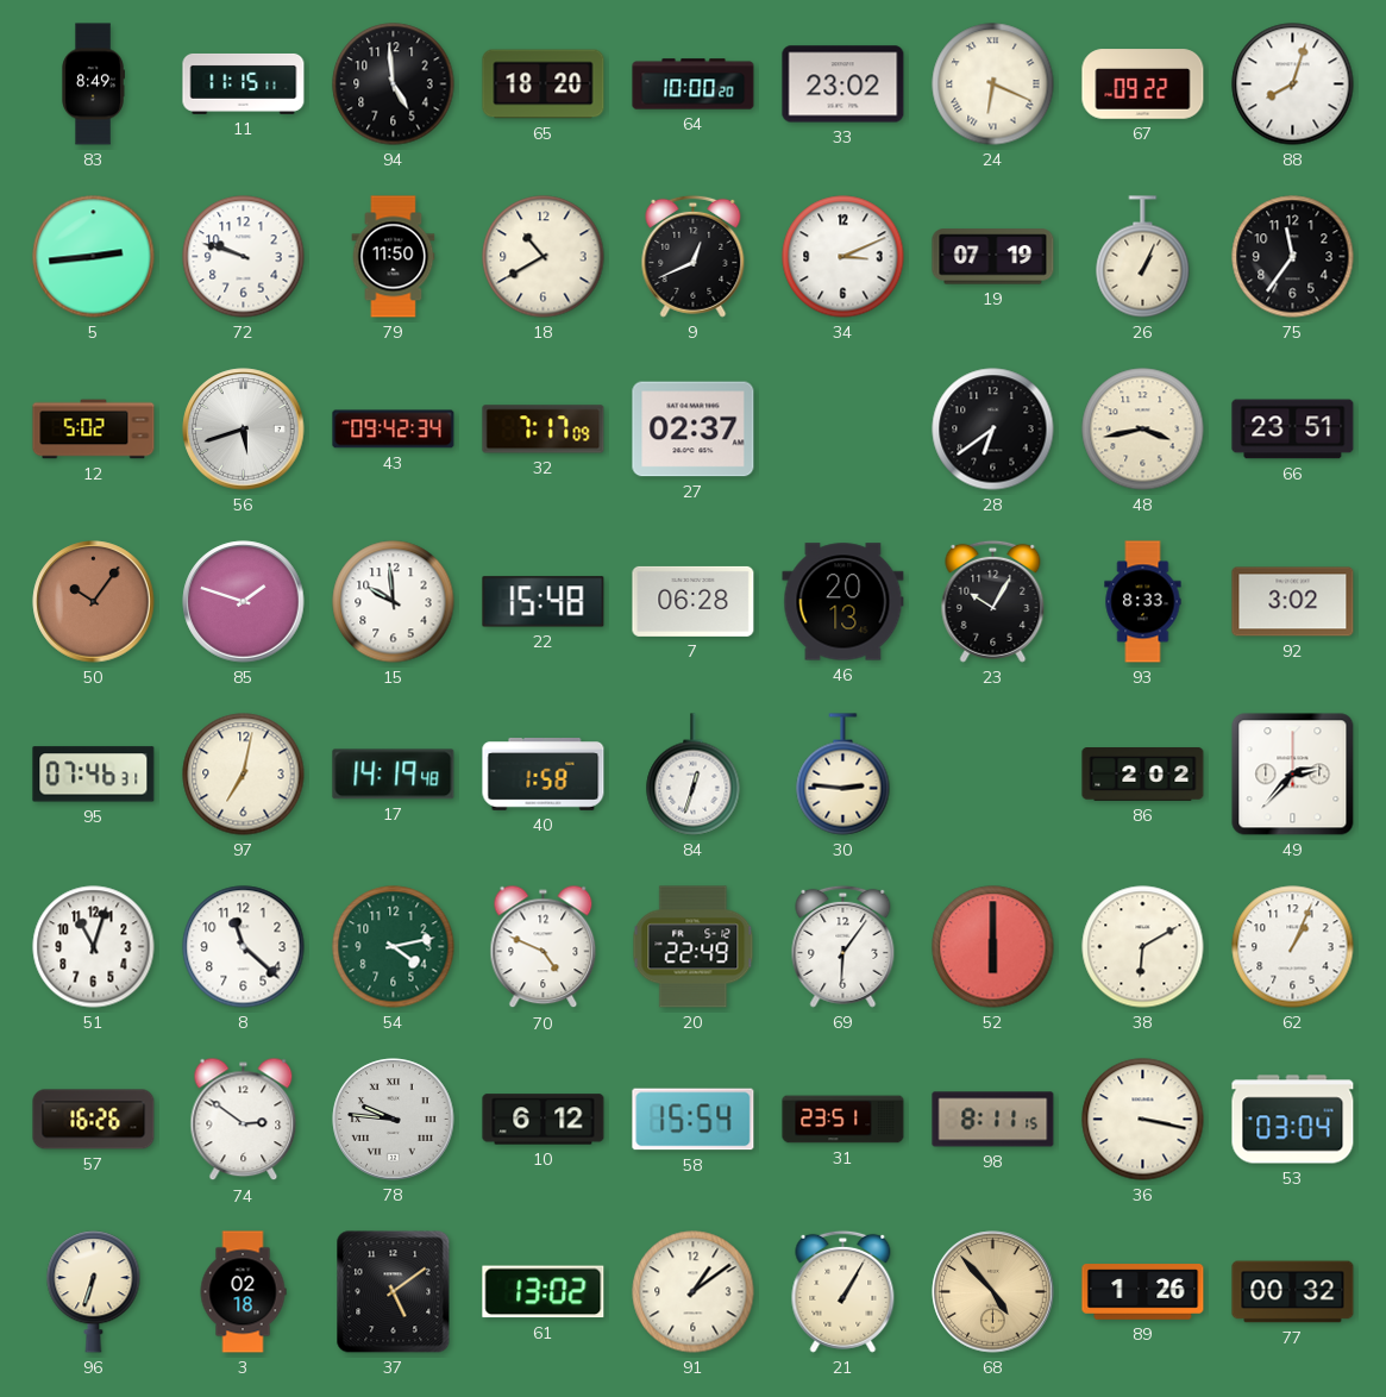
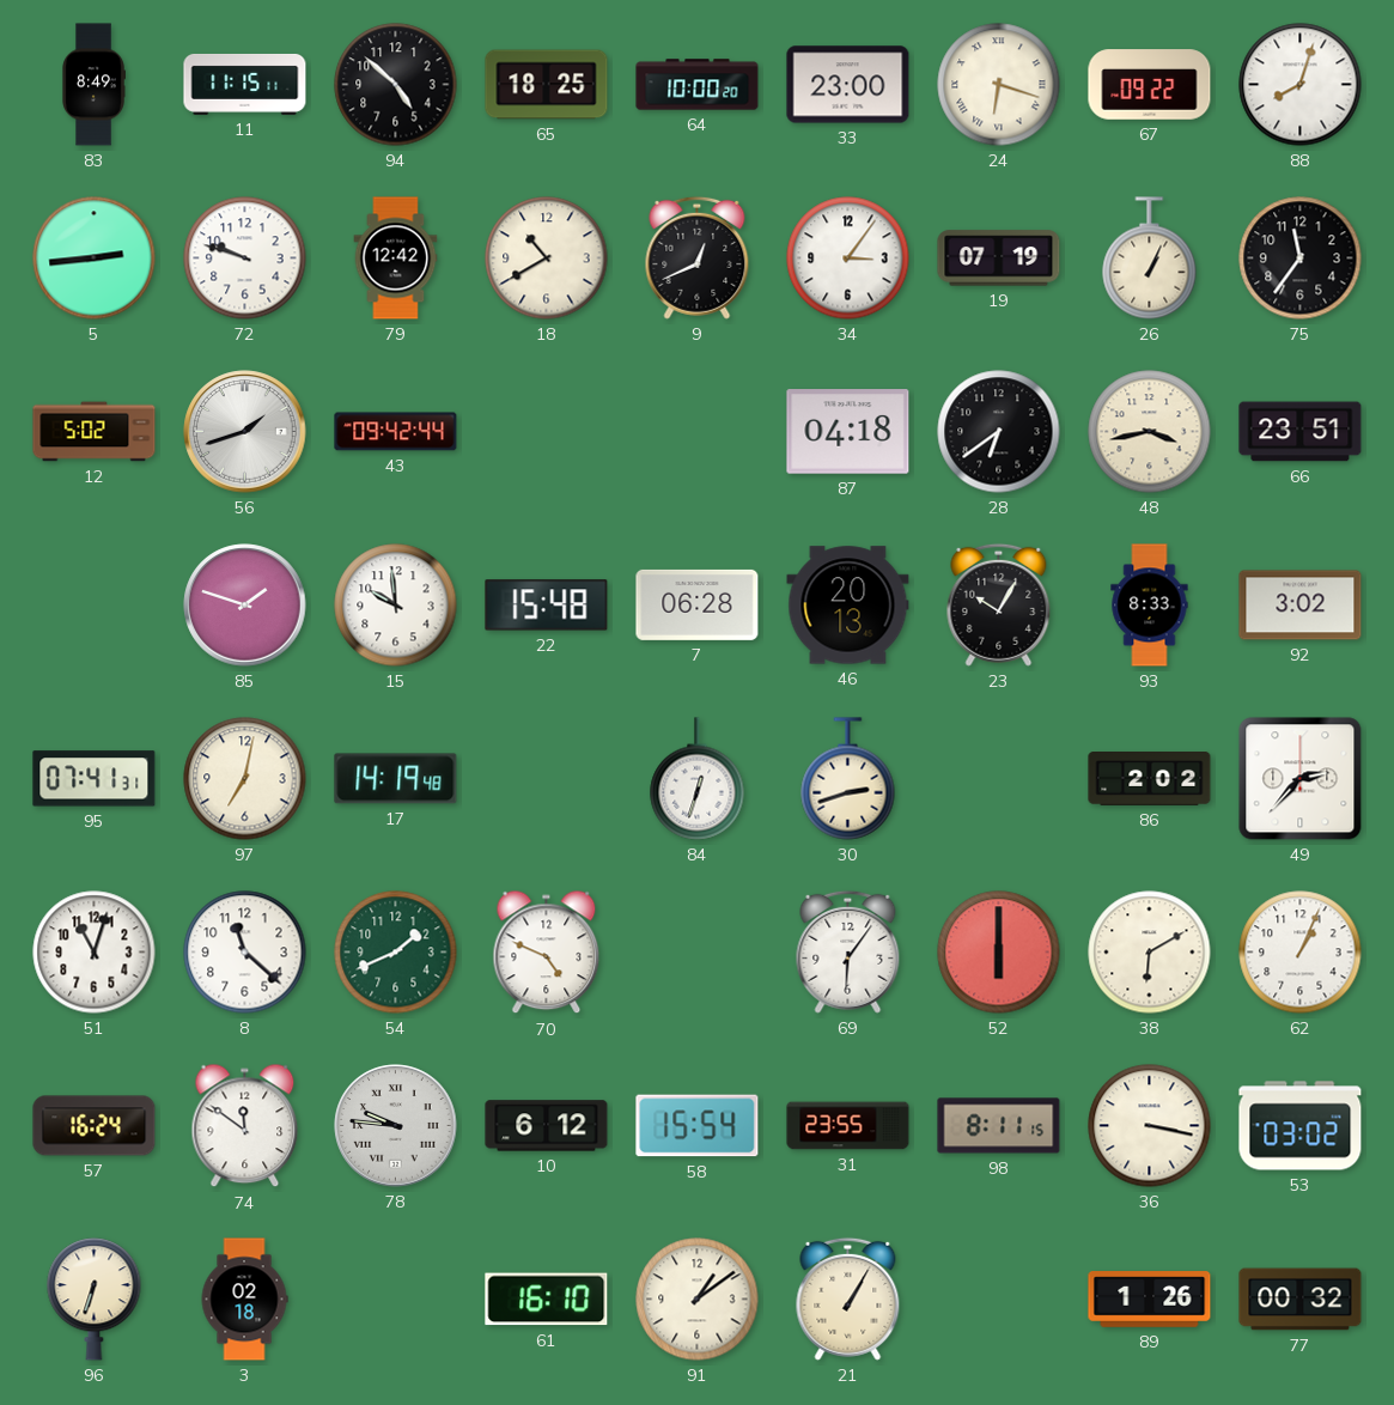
94: 4:59 -> 4:52 (396, 85)
65: 18:20 -> 18:25 (547, 85)
33: 23:02 -> 23:00 (848, 85)
24: 6:19 -> 6:18 (999, 85)
79: 11:50 -> 12:42 (396, 259)
34: 3:11 -> 3:06 (848, 259)
56: 5:42 -> 1:42 (245, 432)
43: 09:42:34 -> 09:42:44 (396, 432)
32: 7:17 -> none (544, 430)
27: 02:37 -> none (694, 430)
87: none -> 04:18 (848, 432)
50: 10:06 -> none (94, 602)
95: 07:46 -> 07:41 (95, 779)
40: 1:58 -> none (544, 775)
30: 2:46 -> 2:42 (848, 779)
54: 4:13 -> 1:41 (396, 953)
20: 22:49 -> none (694, 947)
57: 16:26 -> 16:24 (95, 1126)
74: 2:51 -> 11:51 (245, 1126)
31: 23:51 -> 23:55 (848, 1126)
53: 03:04 -> 03:02 (1301, 1126)
37: 5:09 -> none (394, 1292)
61: 13:02 -> 16:10 (547, 1300)
68: 4:53 -> none (993, 1292)
